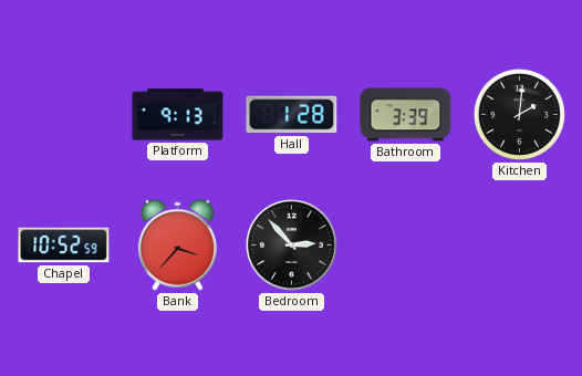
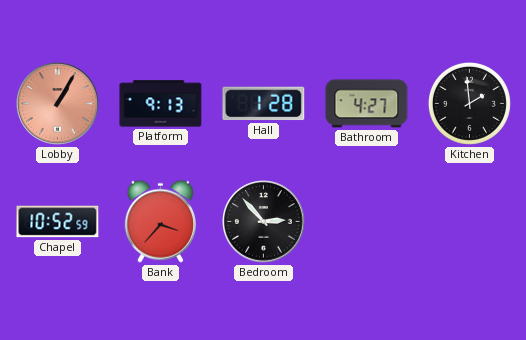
Lobby: none -> 1:05 (58, 104)
Bathroom: 3:39 -> 4:27 (367, 104)
Kitchen: 2:01 -> 1:59 (469, 103)
